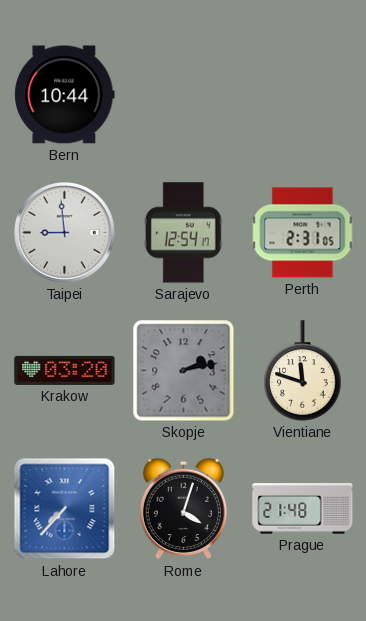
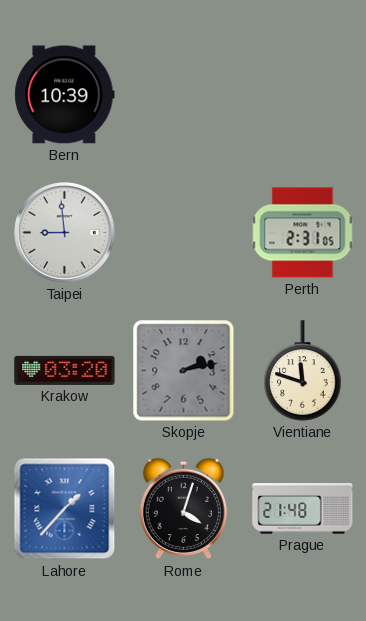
Bern: 10:44 -> 10:39 (65, 95)
Sarajevo: 12:54 -> none (183, 233)
Lahore: 7:37 -> 1:37 (65, 509)
